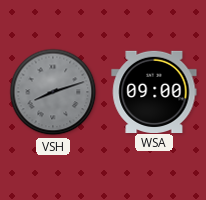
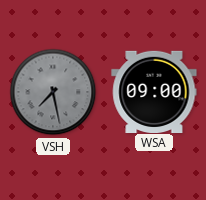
VSH: 8:12 -> 7:28 (53, 92)
